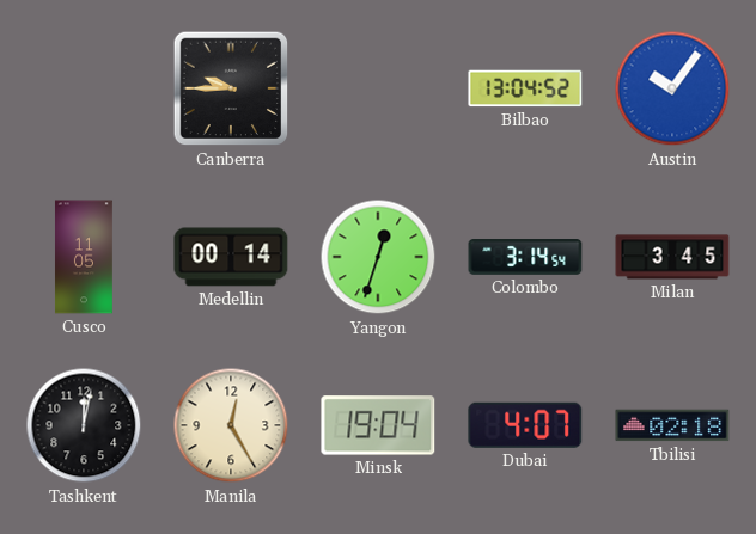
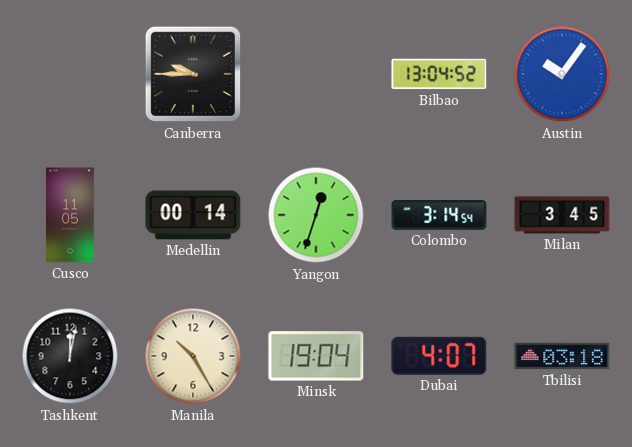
Manila: 12:25 -> 10:25 (193, 356)
Tbilisi: 02:18 -> 03:18 (562, 356)
